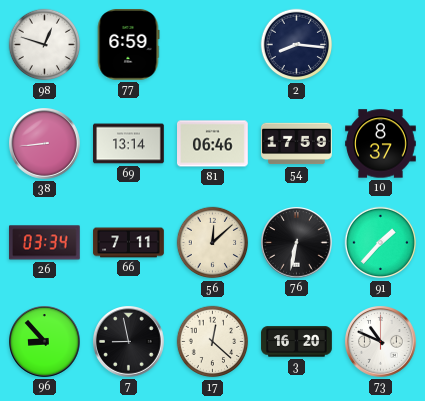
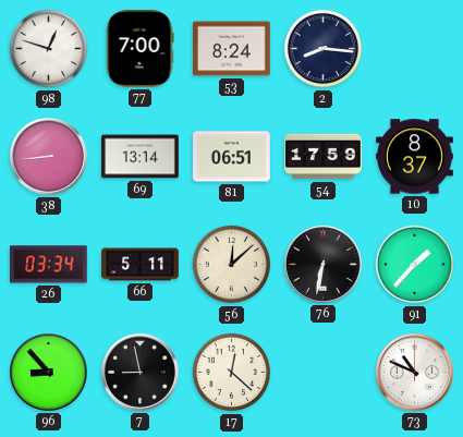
77: 6:59 -> 7:00 (139, 49)
53: none -> 8:24 (232, 49)
81: 06:46 -> 06:51 (232, 157)
66: 7:11 -> 5:11 (141, 265)
3: 16:20 -> none (297, 342)
